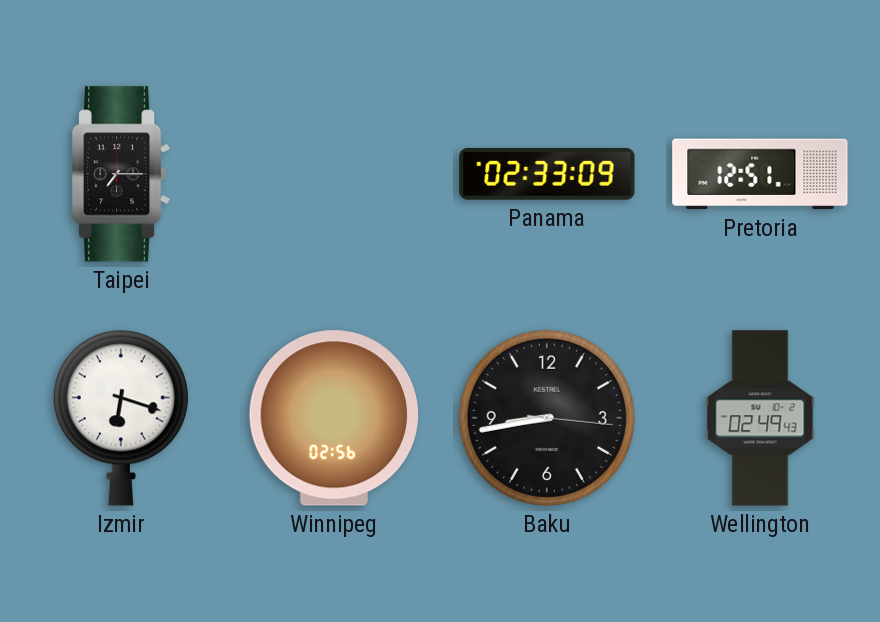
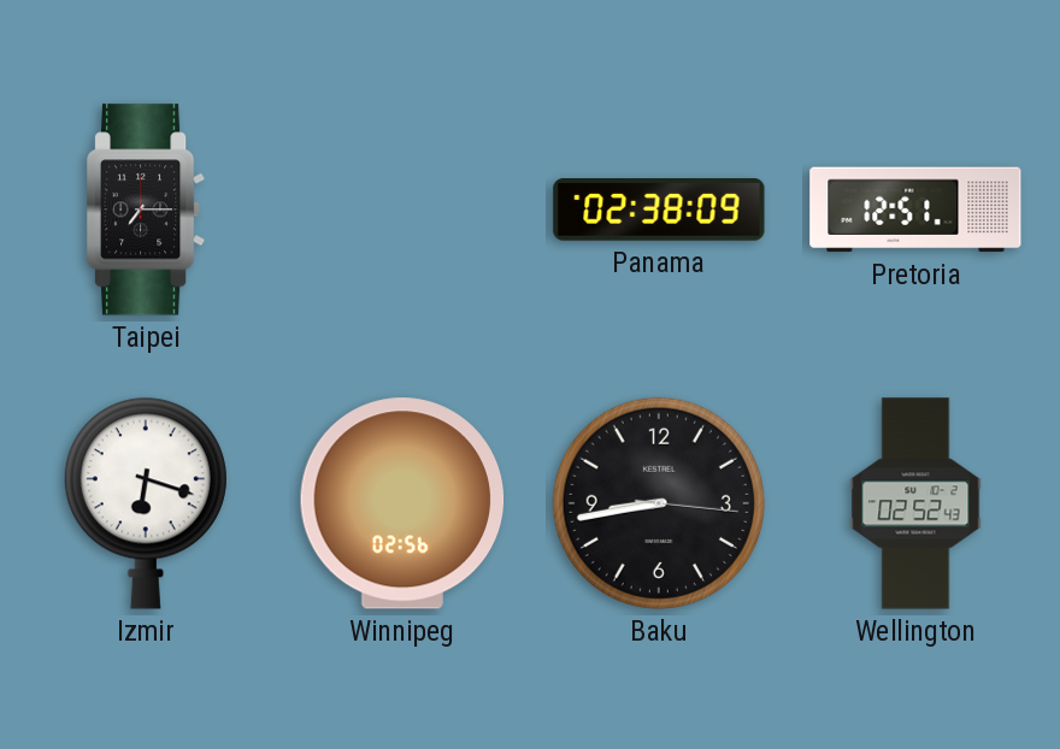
Panama: 02:33 -> 02:38 (659, 211)
Wellington: 02:49 -> 02:52 (915, 503)
